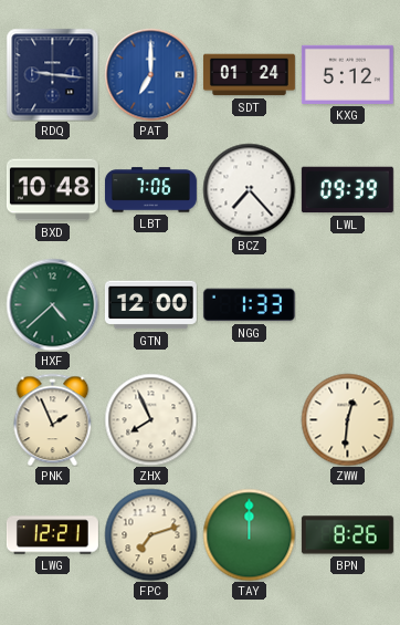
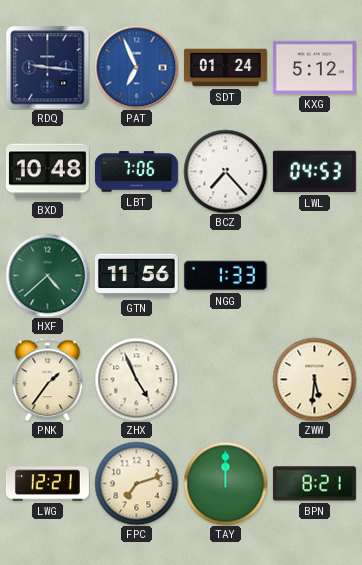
PAT: 7:00 -> 6:56 (136, 67)
LWL: 09:39 -> 04:53 (314, 172)
GTN: 12:00 -> 11:56 (136, 276)
PNK: 1:56 -> 1:36 (48, 379)
ZHX: 7:56 -> 4:56 (136, 379)
ZWW: 12:31 -> 5:31 (314, 379)
BPN: 8:26 -> 8:21 (314, 484)
